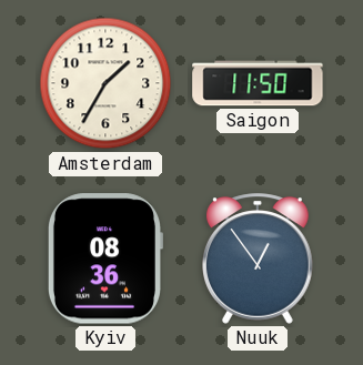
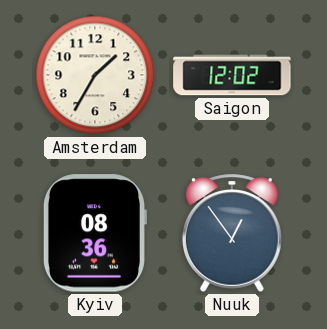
Saigon: 11:50 -> 12:02 (232, 75)
